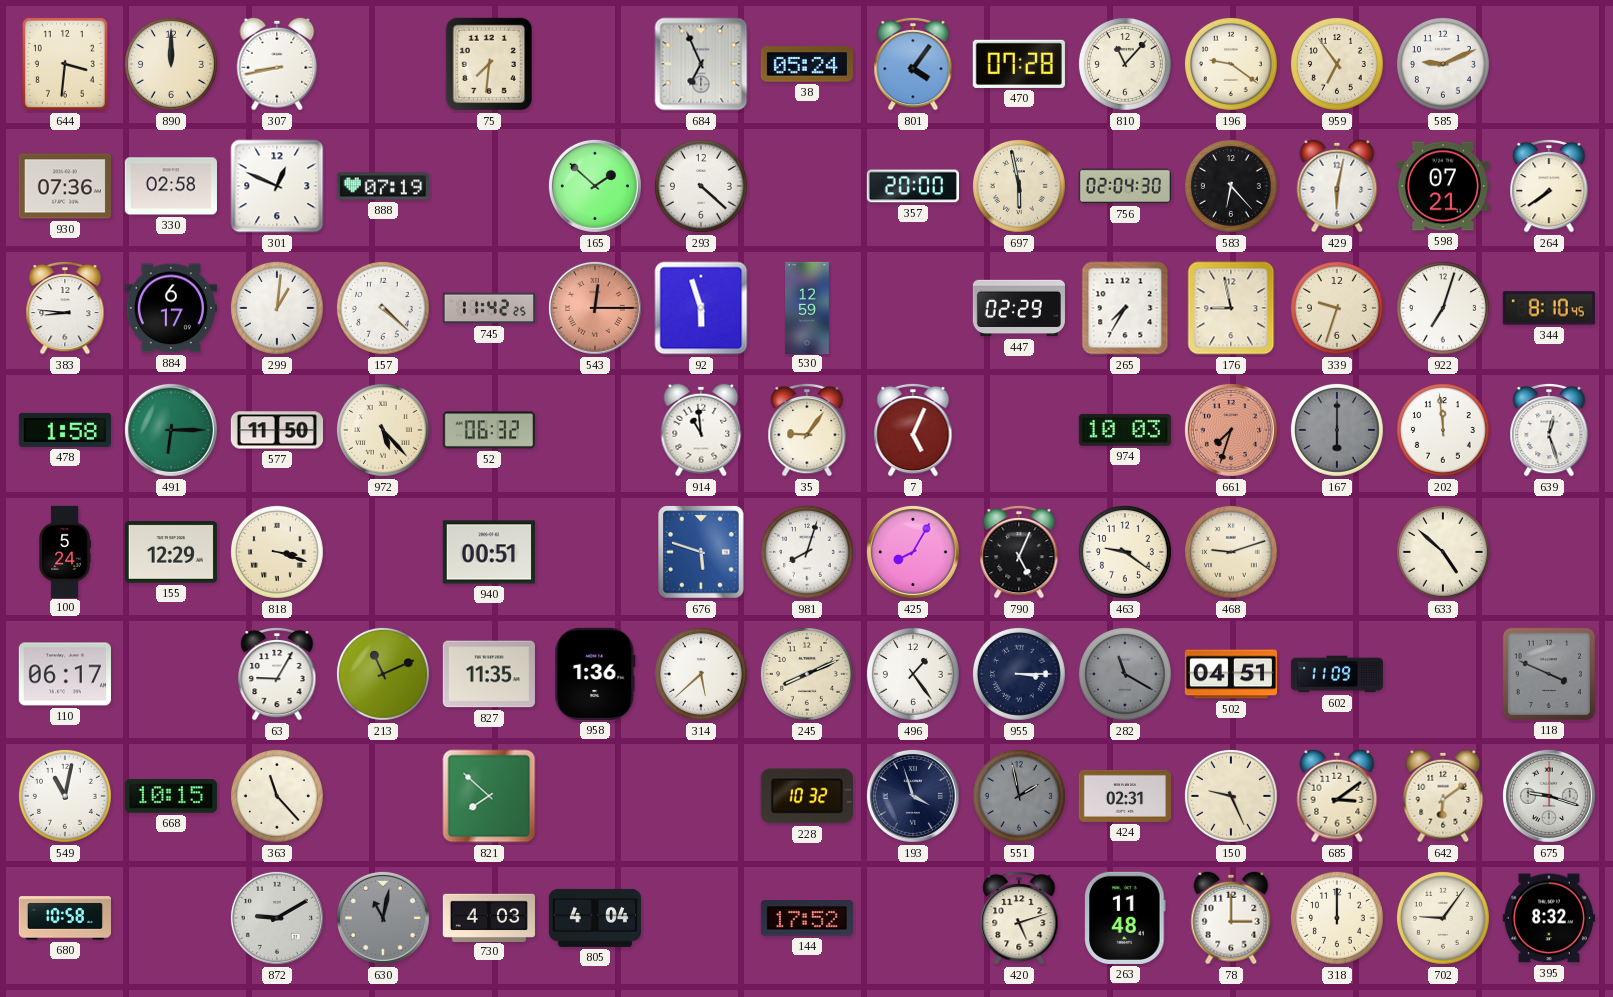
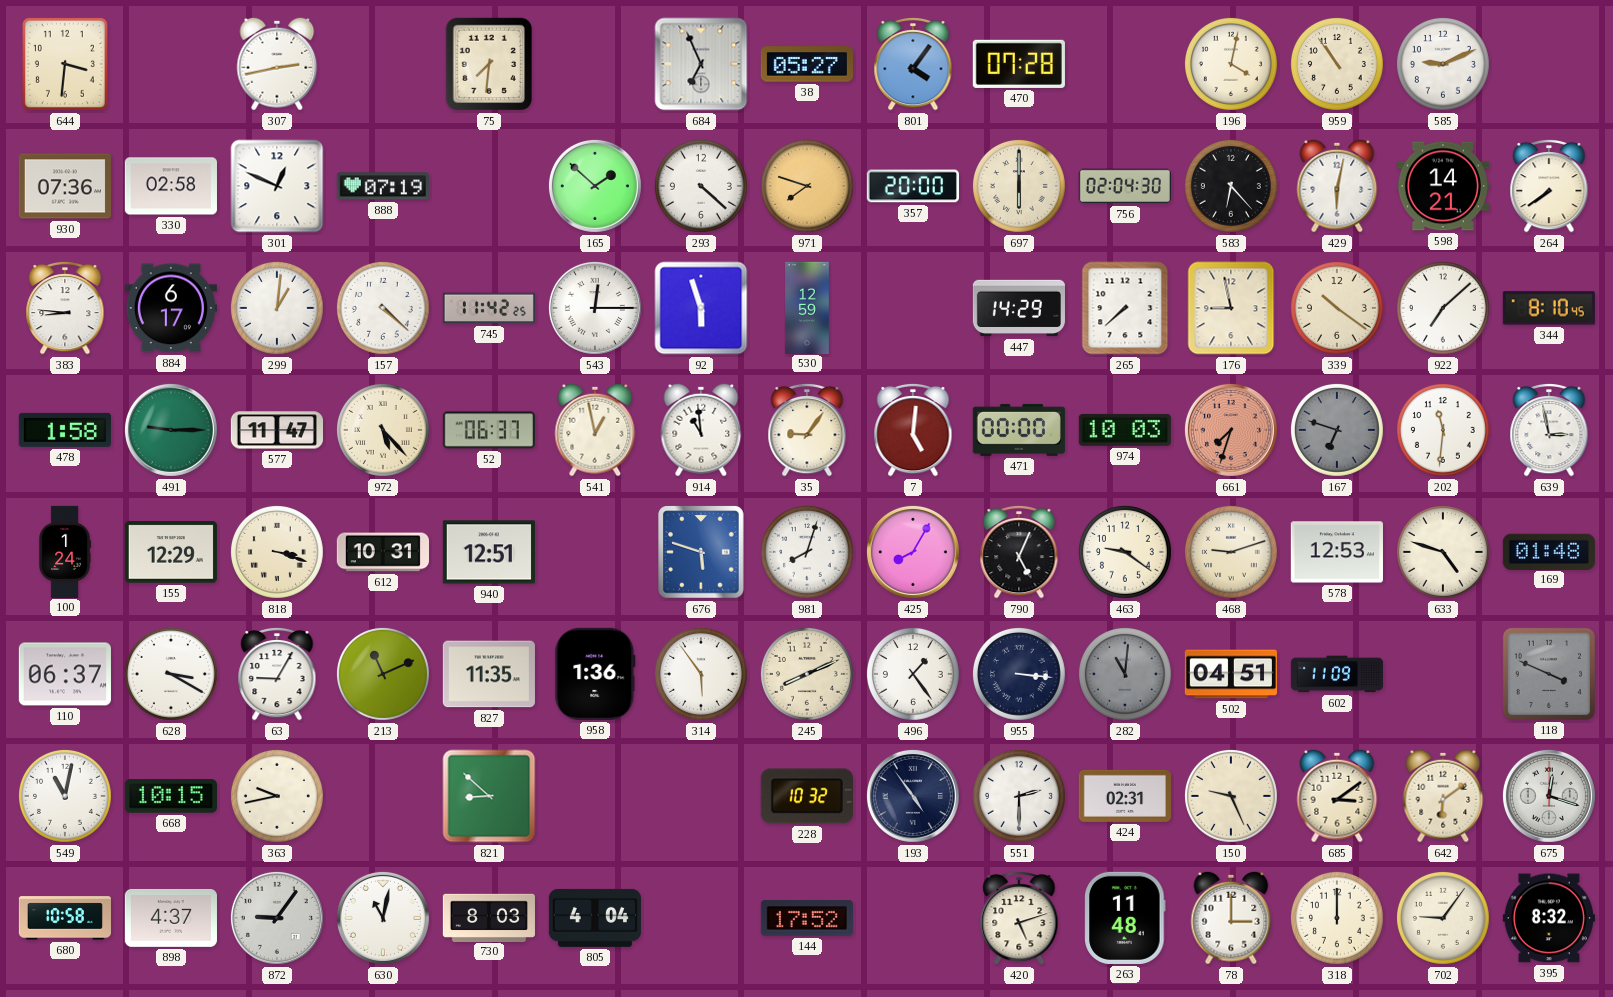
890: 12:00 -> none (171, 64)
307: 8:43 -> 2:43 (277, 64)
38: 05:24 -> 05:27 (807, 64)
810: 11:07 -> none (1125, 64)
196: 9:21 -> 4:02 (1231, 64)
959: 6:54 -> 10:54 (1337, 64)
971: none -> 7:48 (807, 186)
697: 5:58 -> 6:00 (1019, 186)
598: 07:21 -> 14:21 (1443, 186)
543 dial: salmon -> white (595, 308)
447: 02:29 -> 14:29 (1019, 308)
265: 7:35 -> 7:38 (1125, 308)
339: 9:33 -> 10:21 (1337, 308)
922: 7:03 -> 7:08 (1443, 308)
491: 6:15 -> 9:15 (171, 430)
577: 11:50 -> 11:47 (276, 430)
52: 06:32 -> 06:37 (489, 430)
541: none -> 12:58 (595, 430)
7: 5:04 -> 5:01 (913, 430)
471: none -> 00:00 (1019, 430)
167: 6:00 -> 6:48 (1337, 430)
202: 11:59 -> 11:31 (1443, 430)
639: 12:27 -> 2:58 (1549, 430)
100: 5:24 -> 1:24 (64, 551)
612: none -> 10:31 (383, 552)
940: 00:51 -> 12:51 (489, 552)
578: none -> 12:53 (1337, 552)
633: 4:52 -> 4:48 (1443, 552)
169: none -> 01:48 (1549, 551)
110: 06:17 -> 06:37 (65, 674)
628: none -> 3:20 (171, 674)
314: 5:38 -> 5:54 (701, 674)
955: 3:15 -> 3:16 (1019, 674)
282: 11:20 -> 11:01 (1125, 674)
363: 11:23 -> 9:43 (277, 796)
821: 7:52 -> 8:52 (489, 796)
193: 3:57 -> 4:54 (913, 796)
551: 1:58 -> 2:30 (1019, 796)
551 dial: grey -> white (1019, 796)
675: 9:18 -> 12:18 (1549, 796)
898: none -> 4:37 (171, 918)
872: 9:10 -> 9:06 (277, 918)
630 dial: grey -> white (383, 918)
730: 4:03 -> 8:03 (489, 917)
